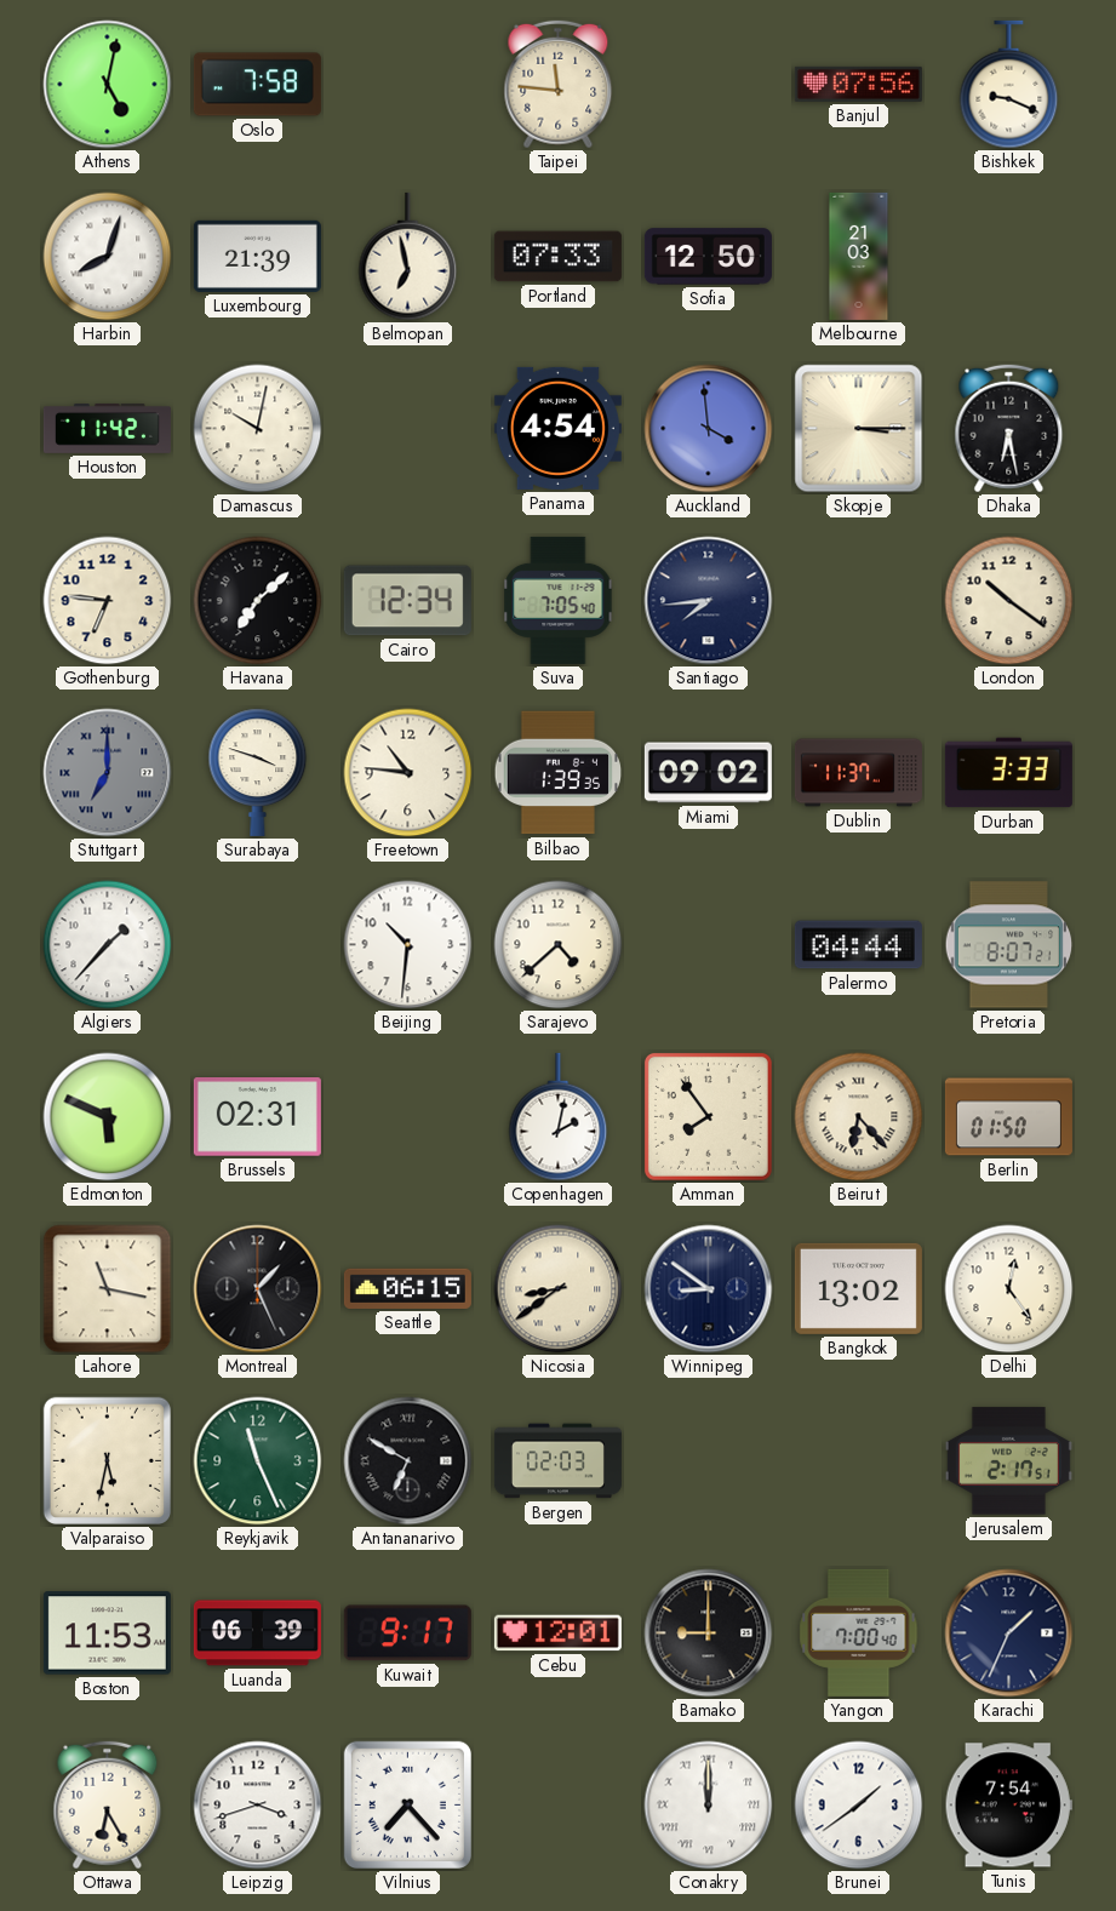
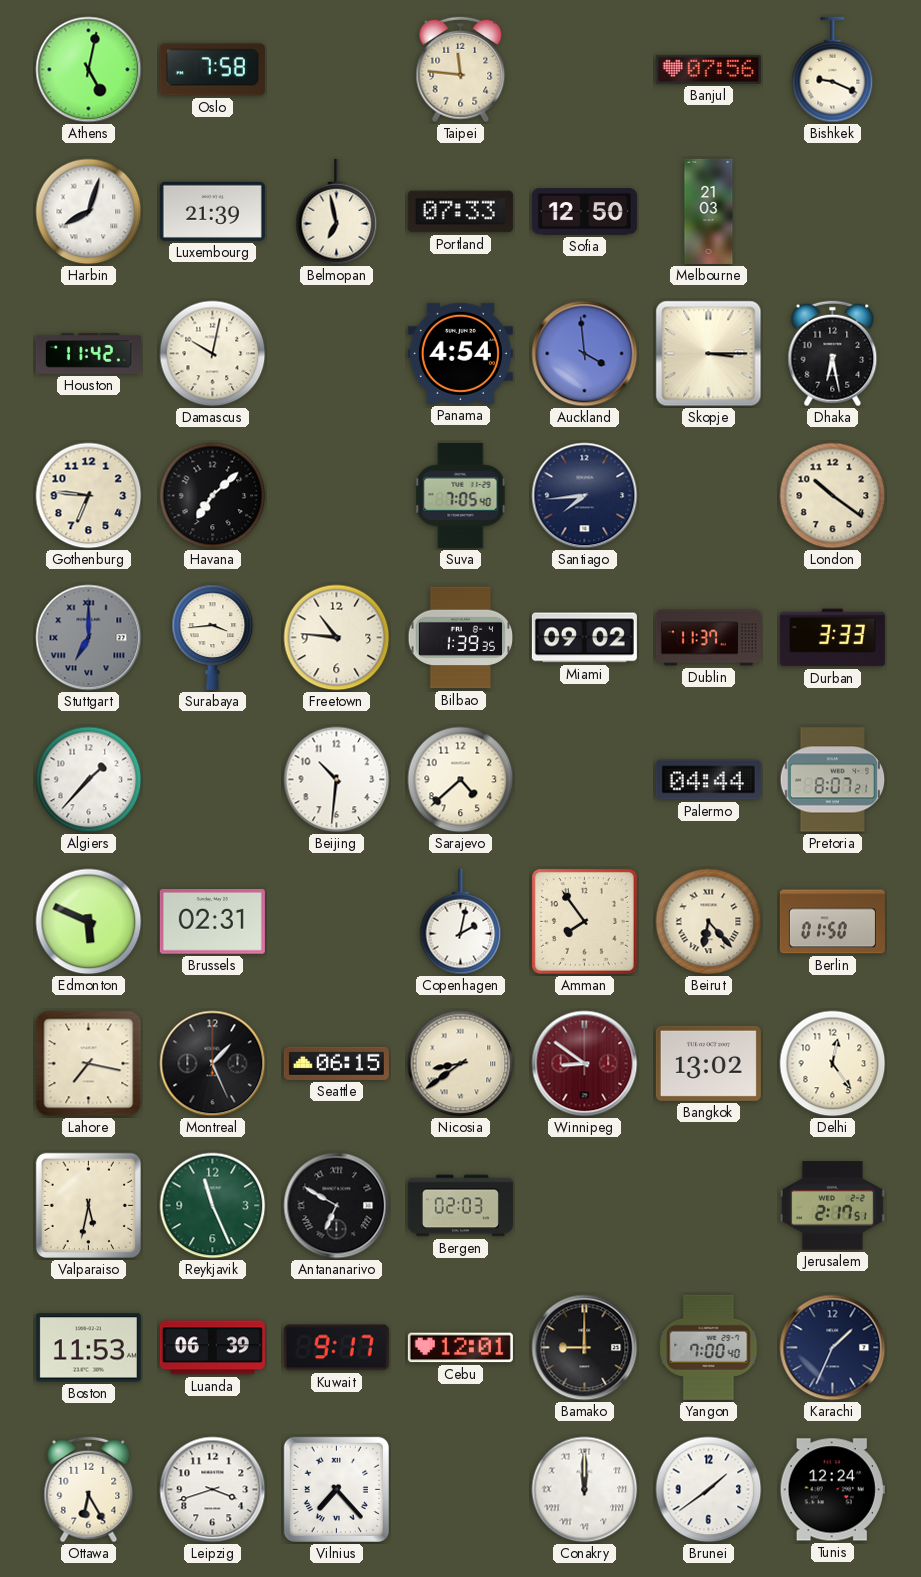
Cairo: 12:34 -> none (407, 601)
Surabaya: 3:48 -> 3:44 (213, 637)
Lahore: 11:17 -> 7:17 (89, 1064)
Winnipeg dial: navy -> burgundy (585, 1064)
Tunis: 7:54 -> 12:24 (832, 1490)
